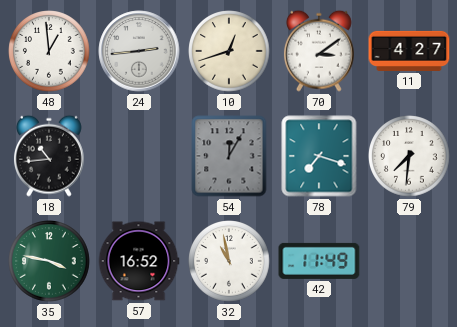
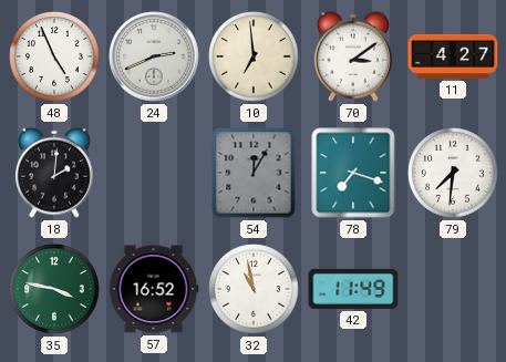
48: 12:59 -> 4:56 (54, 56)
24: 2:44 -> 2:41 (154, 56)
10: 12:42 -> 6:59 (254, 56)
18: 10:44 -> 2:01 (54, 173)
